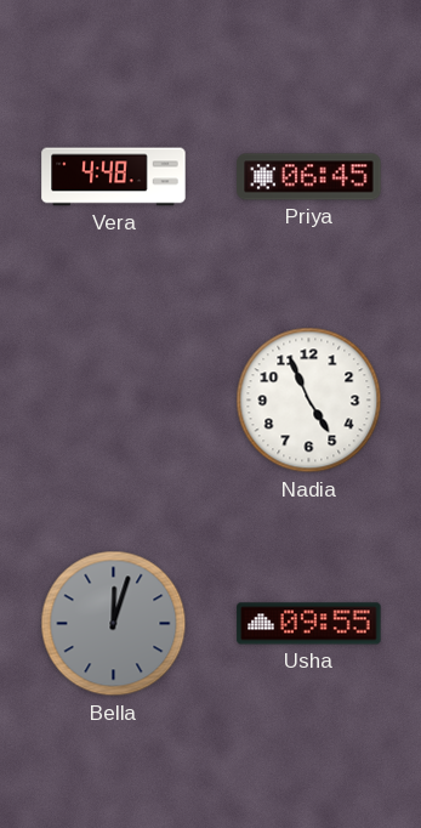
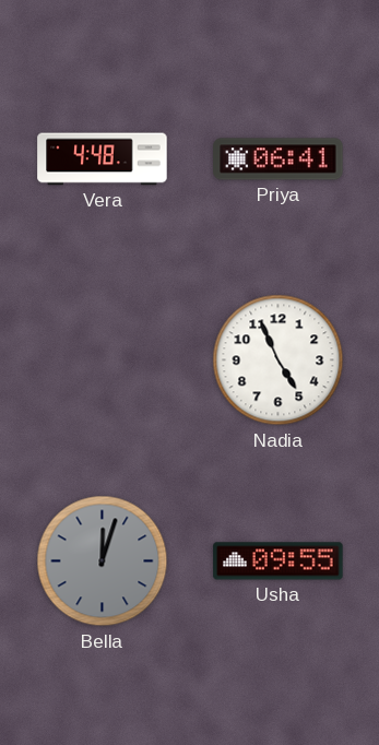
Priya: 06:45 -> 06:41 (279, 159)
